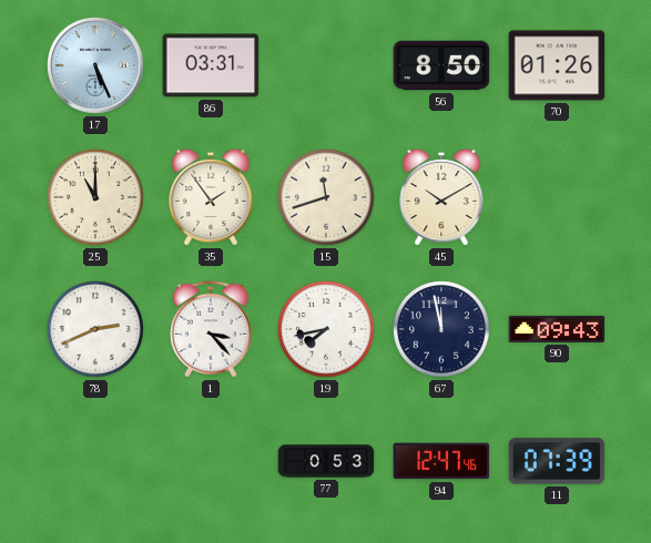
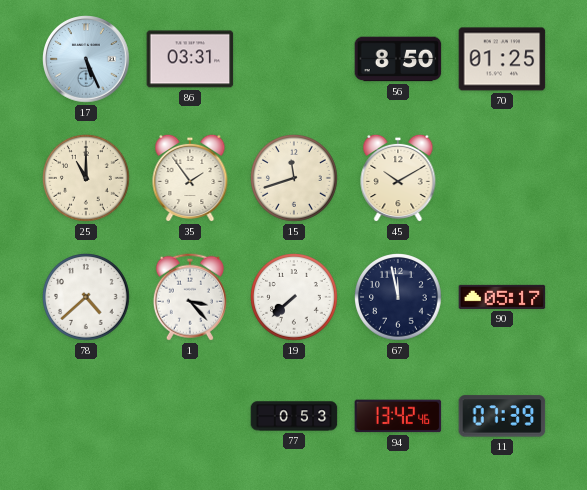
70: 01:26 -> 01:25 (502, 59)
78: 2:41 -> 4:38 (87, 298)
19: 7:43 -> 7:38 (295, 298)
90: 09:43 -> 05:17 (502, 297)
94: 12:47 -> 13:42 (398, 416)
